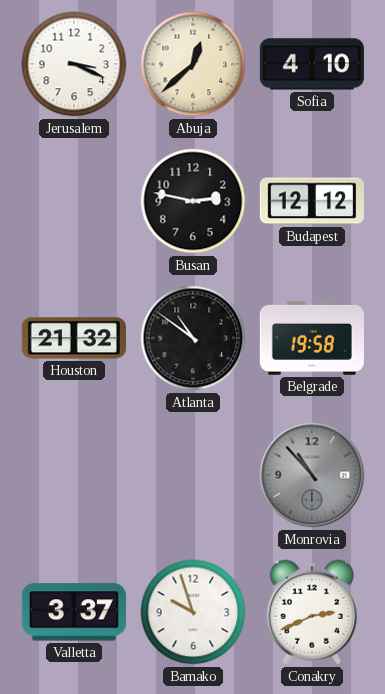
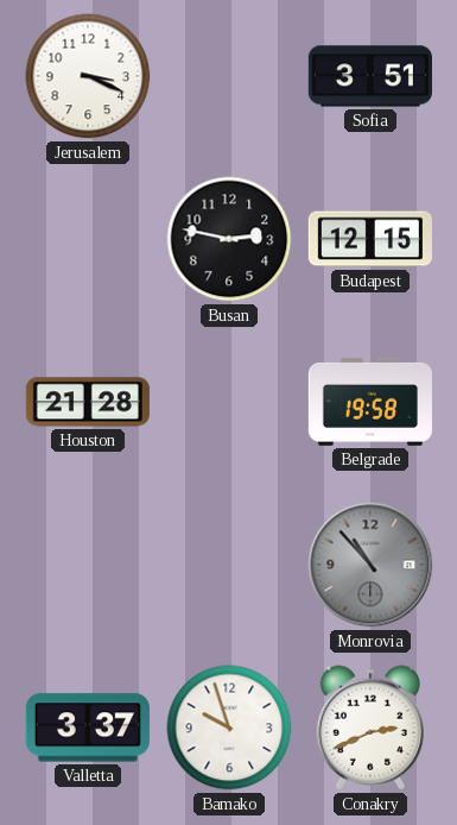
Abuja: 12:38 -> none (193, 64)
Sofia: 4:10 -> 3:51 (370, 76)
Budapest: 12:12 -> 12:15 (370, 239)
Houston: 21:32 -> 21:28 (88, 402)
Atlanta: 10:51 -> none (193, 338)
